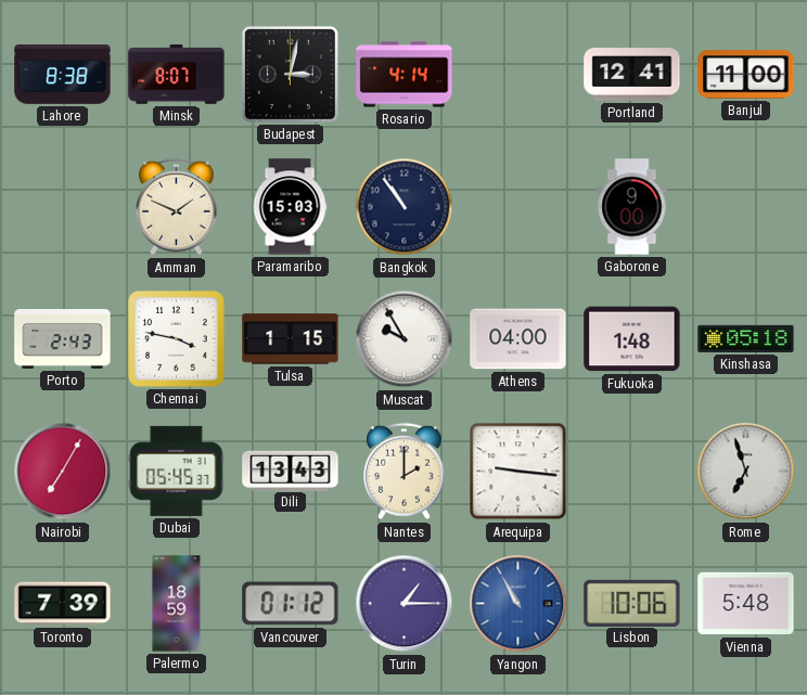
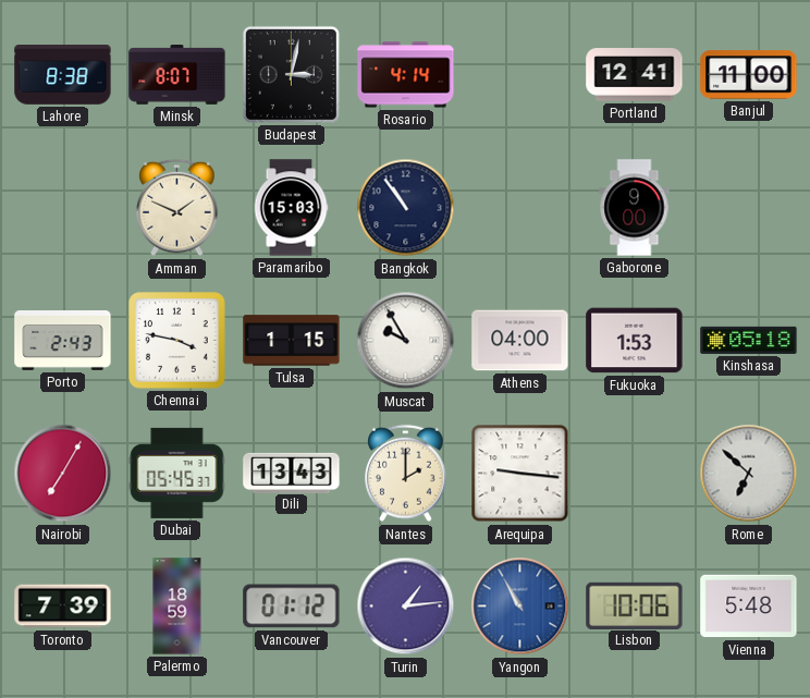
Fukuoka: 1:48 -> 1:53 (635, 341)
Rome: 6:57 -> 6:52 (749, 474)
Turin: 1:15 -> 1:14 (406, 607)
